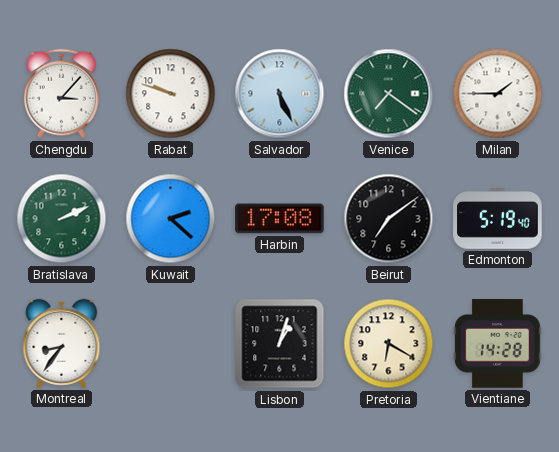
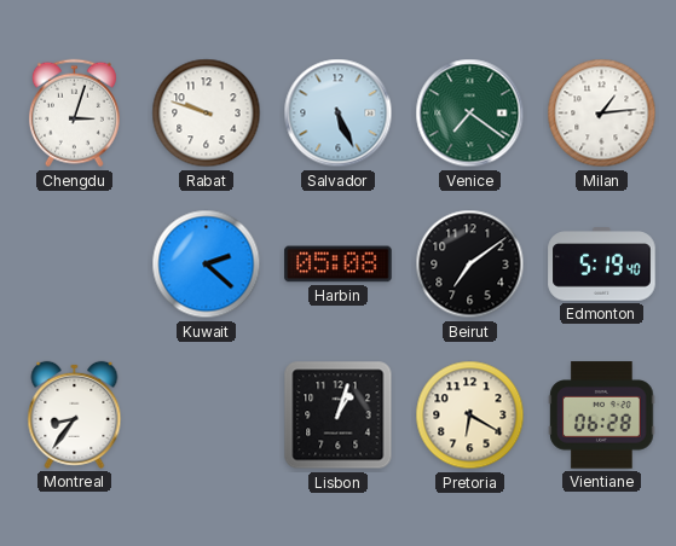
Chengdu: 3:07 -> 3:03 (74, 114)
Milan: 1:45 -> 1:14 (602, 114)
Bratislava: 2:11 -> none (62, 219)
Harbin: 17:08 -> 05:08 (339, 265)
Vientiane: 14:28 -> 06:28 (602, 416)
